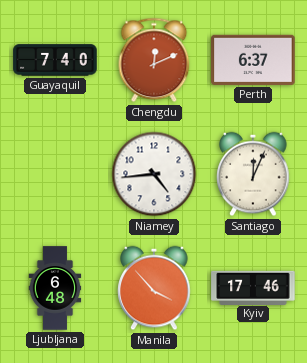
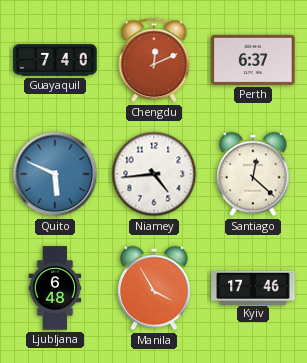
Quito: none -> 5:49 (55, 174)
Santiago: 12:04 -> 12:22 (253, 174)
Manila: 3:53 -> 3:55 (154, 288)
